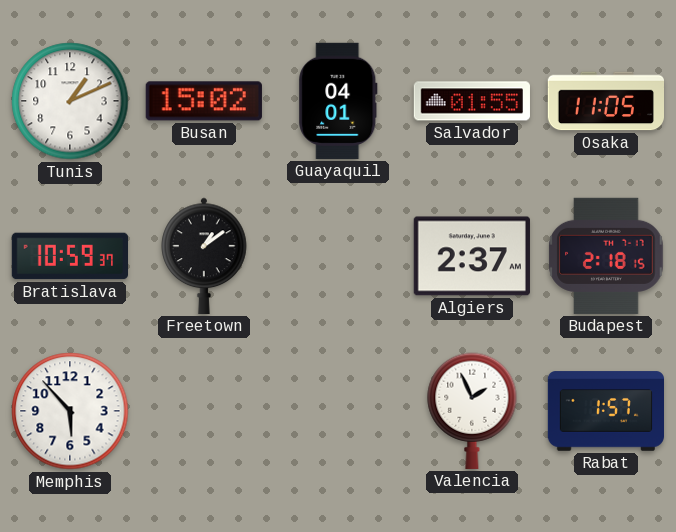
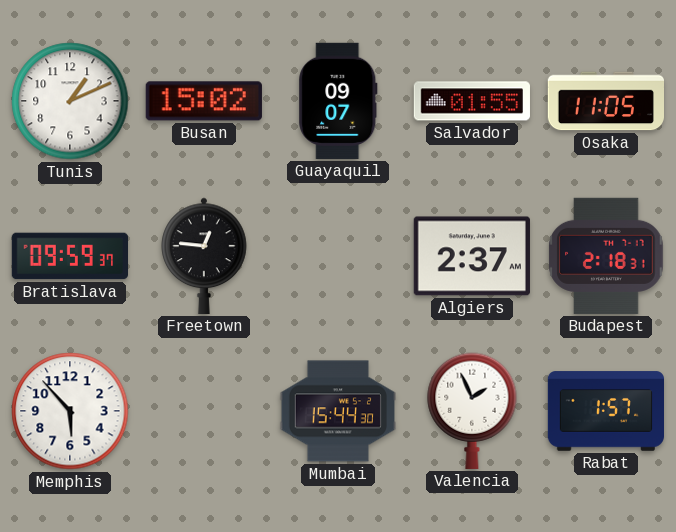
Guayaquil: 04:01 -> 09:07 (338, 101)
Bratislava: 10:59 -> 09:59 (69, 256)
Freetown: 1:09 -> 12:46 (204, 256)
Budapest: 2:18:15 -> 2:18:31 (606, 256)
Mumbai: none -> 15:44 (337, 411)
